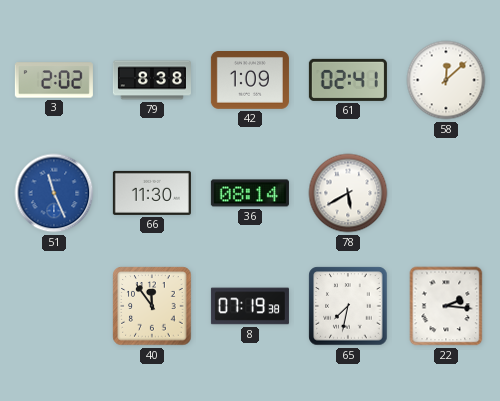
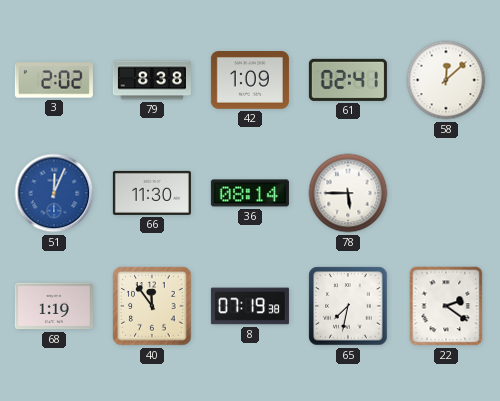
51: 11:26 -> 12:04 (54, 193)
78: 5:40 -> 5:45 (348, 193)
68: none -> 1:19 (54, 306)
22: 2:16 -> 2:21 (446, 306)
